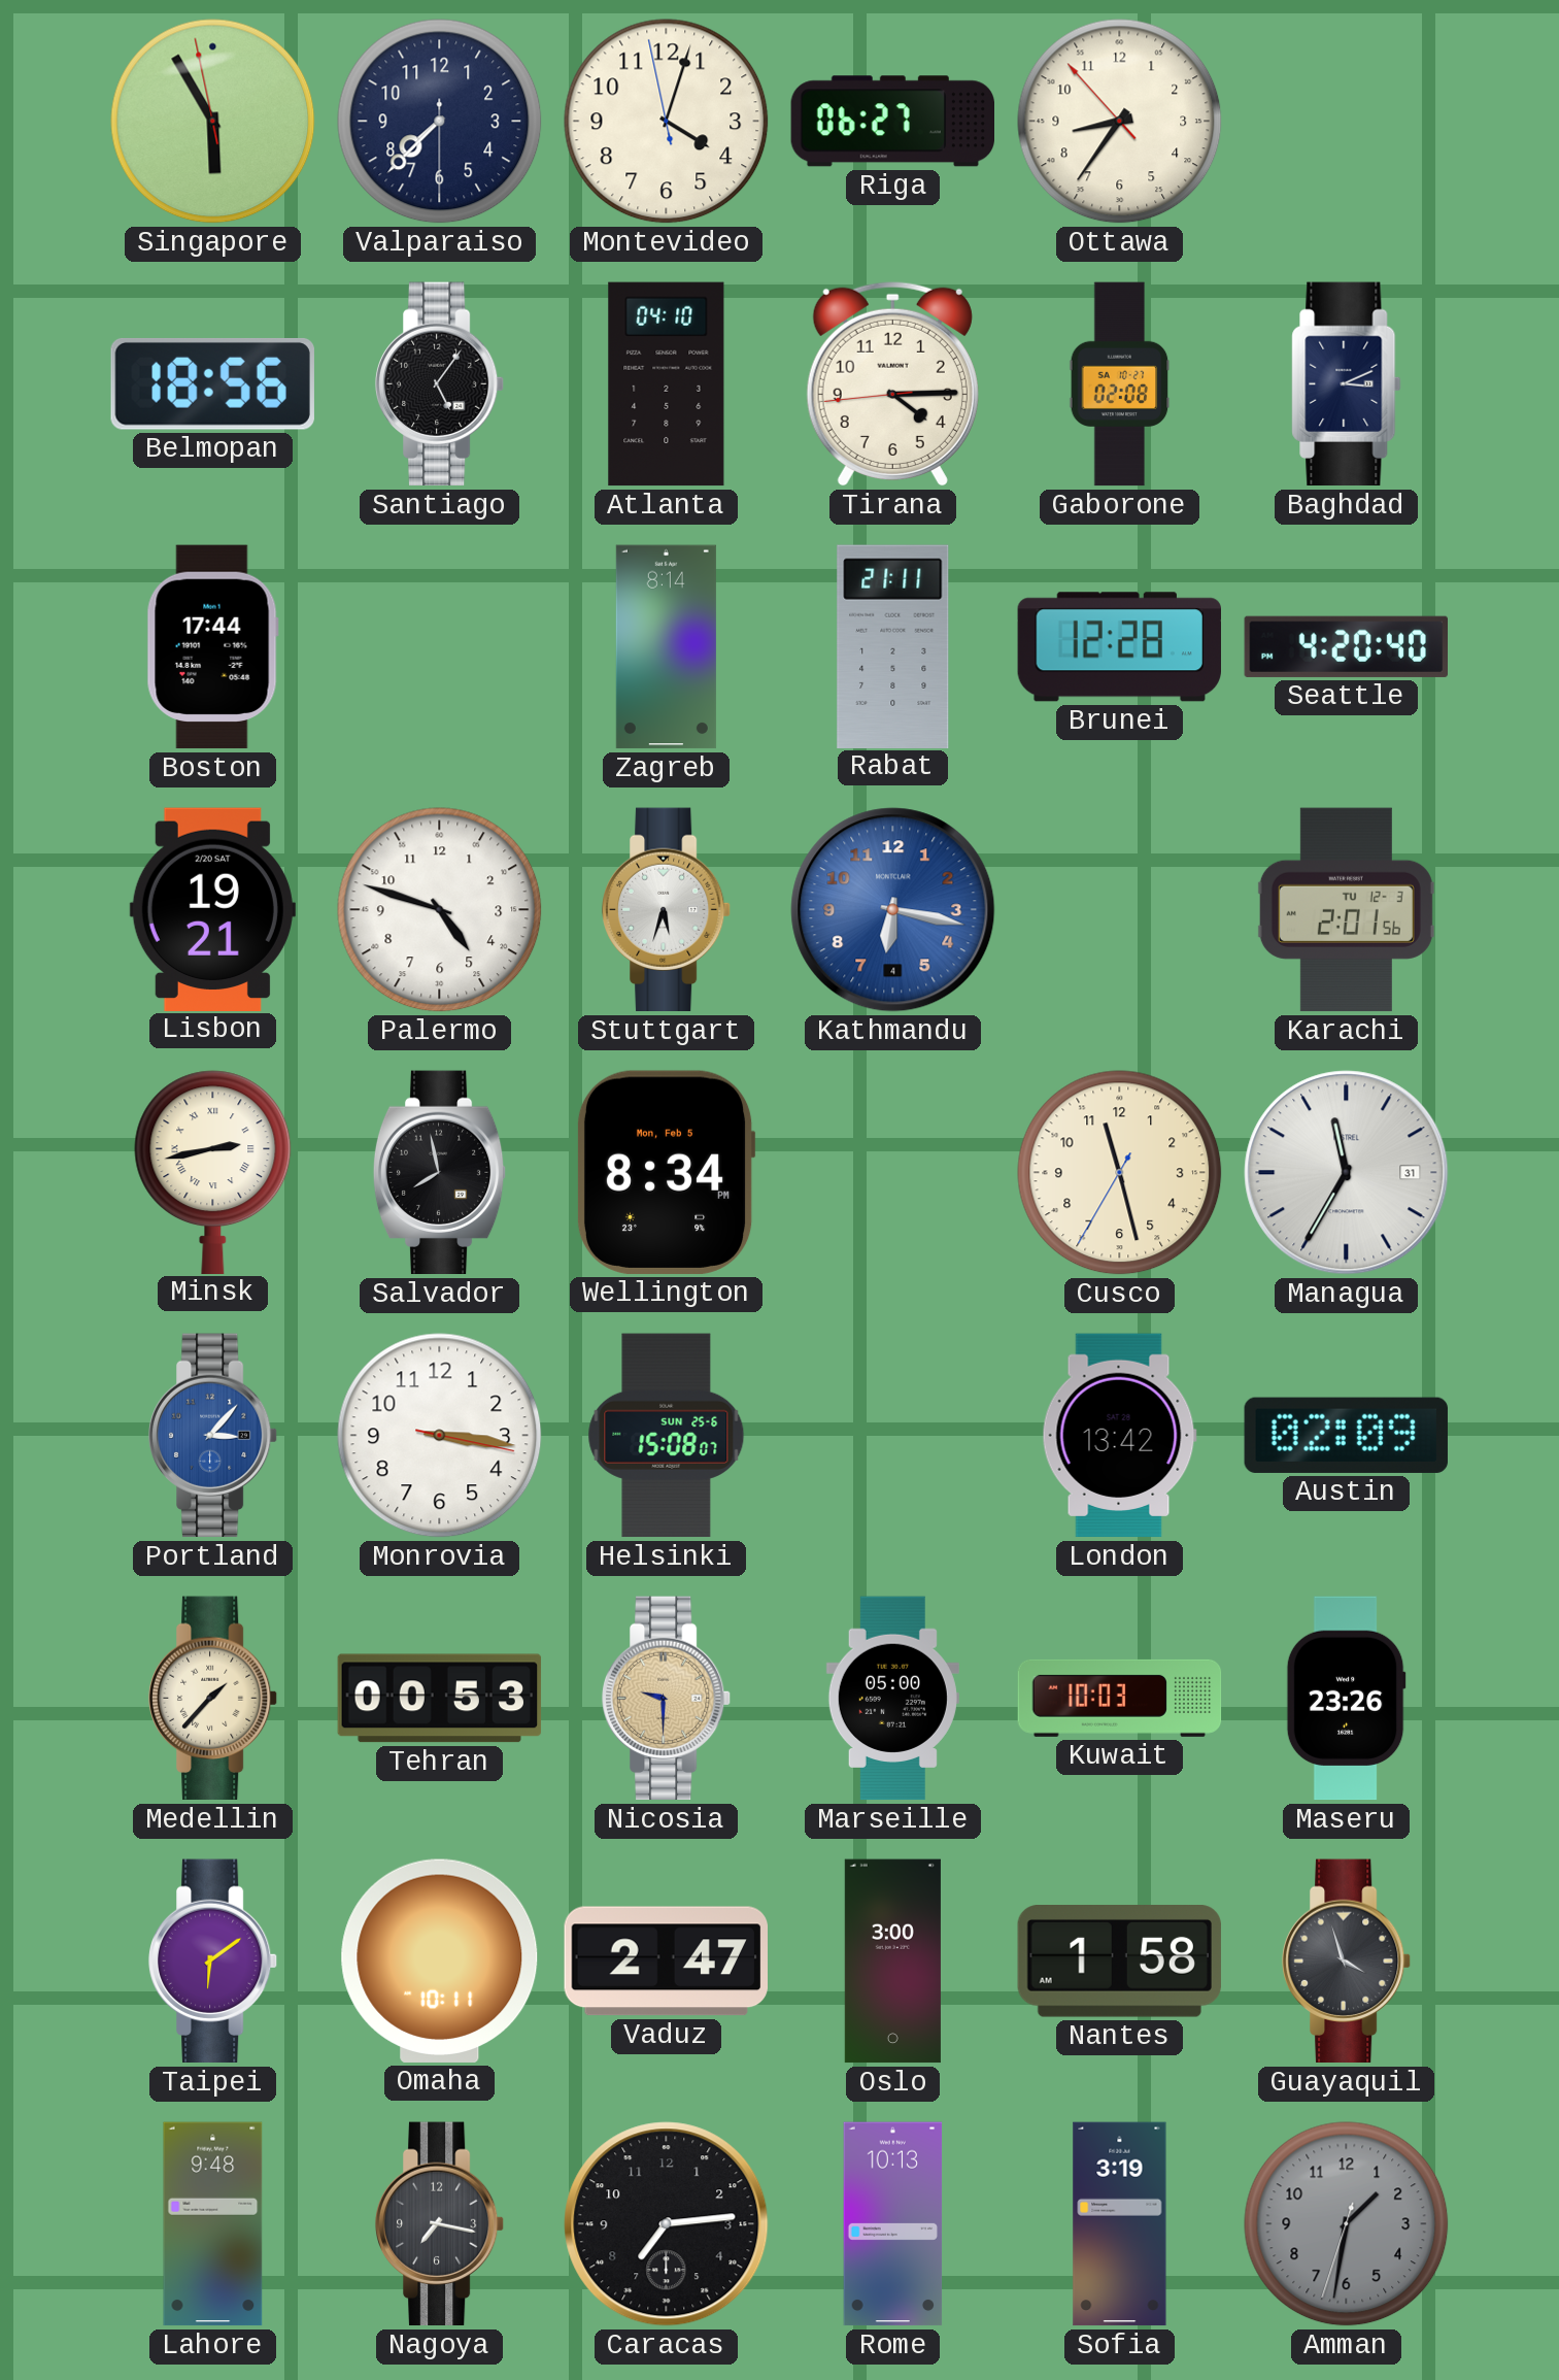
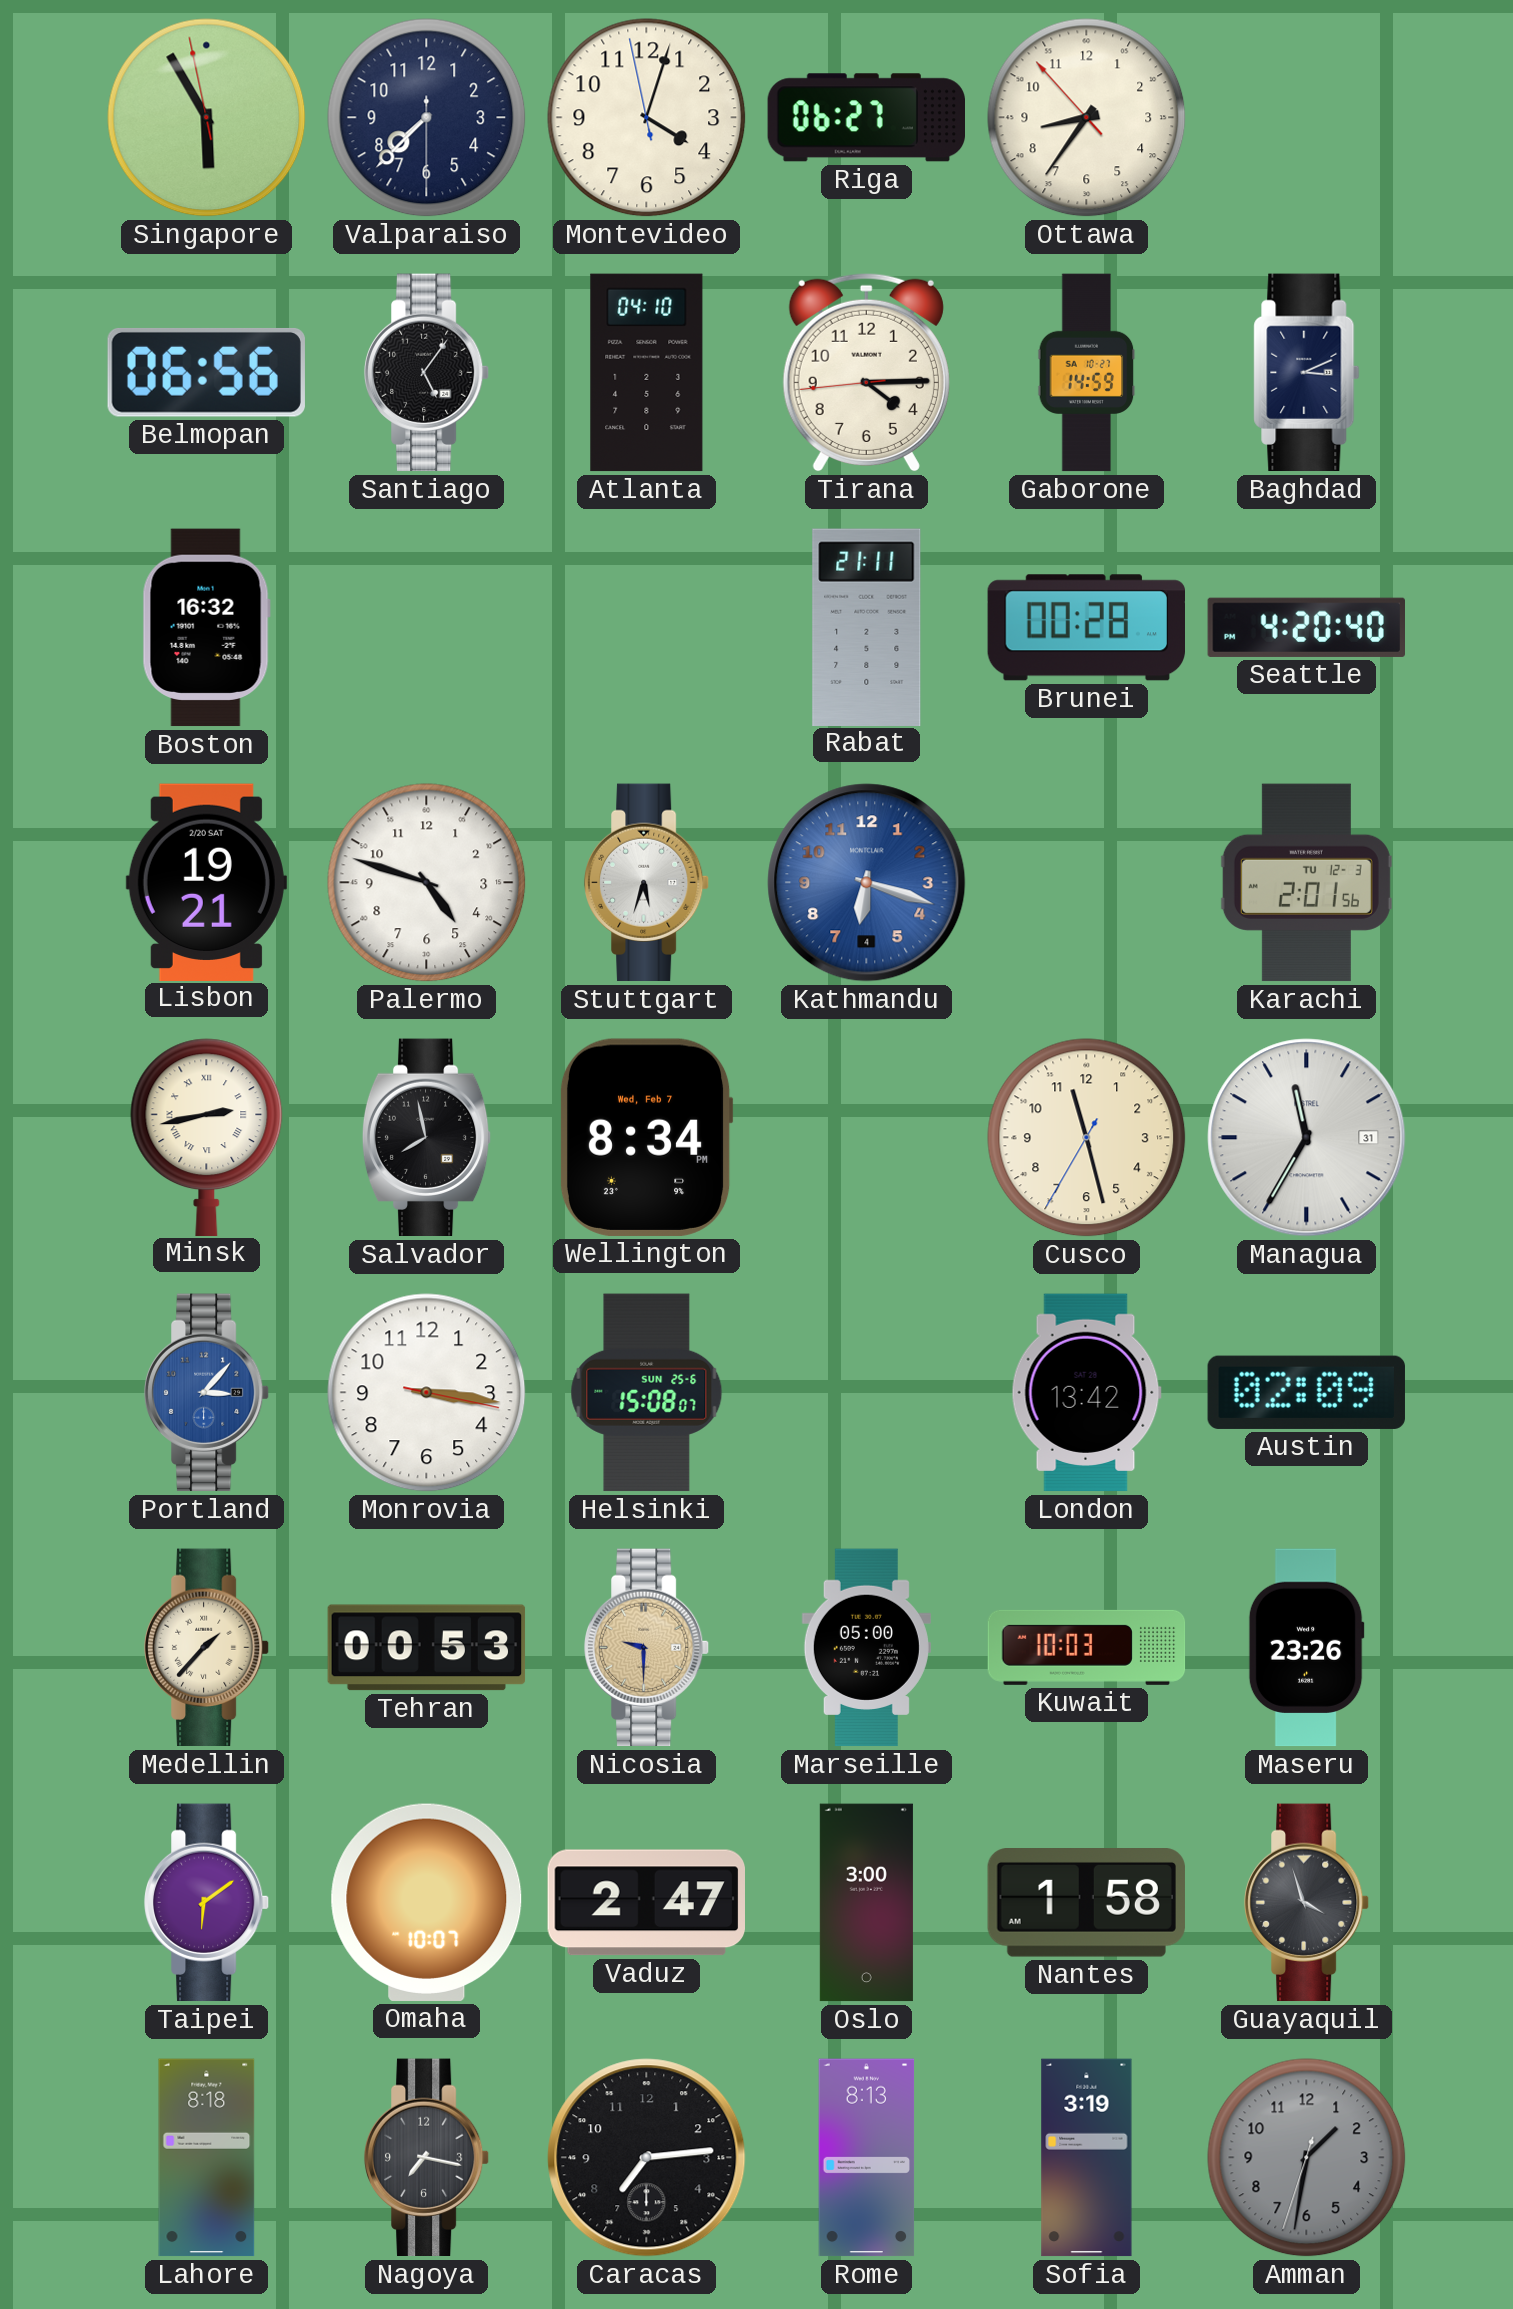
Belmopan: 18:56 -> 06:56 (206, 372)
Gaborone: 02:08 -> 14:59 (1087, 373)
Boston: 17:44 -> 16:32 (206, 628)
Zagreb: 8:14 -> none (666, 647)
Brunei: 12:28 -> 00:28 (1086, 628)
Kathmandu: 6:17 -> 6:18 (867, 883)
Wellington date: Mon, Feb 5 -> Wed, Feb 7 (646, 1137)
Omaha: 10:11 -> 10:07 (427, 1902)
Lahore: 9:48 -> 8:18 (207, 2158)
Rome: 10:13 -> 8:13 (867, 2158)
